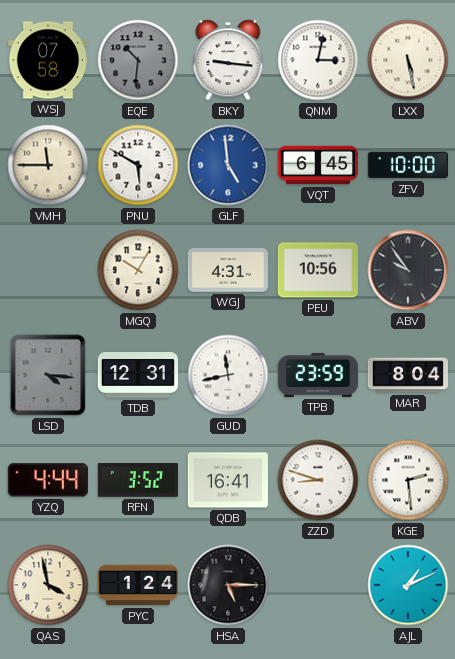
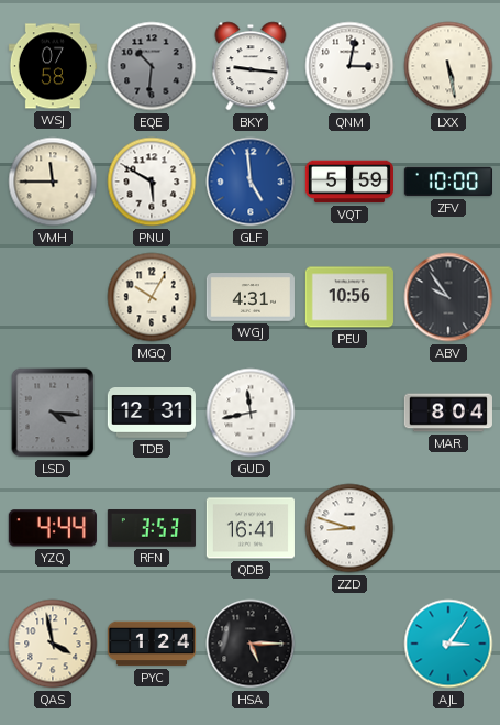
VQT: 6:45 -> 5:59 (348, 182)
TPB: 23:59 -> none (318, 375)
RFN: 3:52 -> 3:53 (152, 528)
KGE: 2:29 -> none (408, 480)
AJL: 1:11 -> 3:06 (448, 644)
